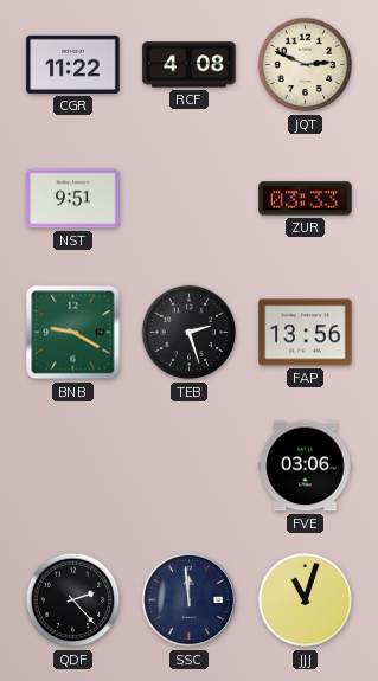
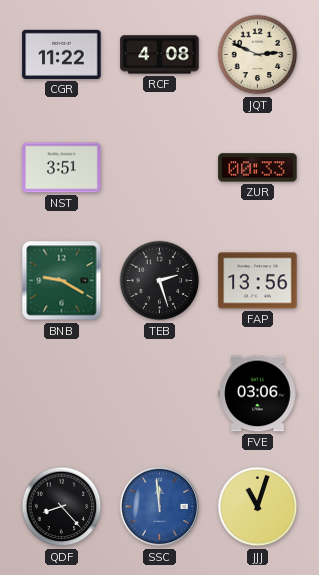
NST: 9:51 -> 3:51 (62, 168)
ZUR: 03:33 -> 00:33 (258, 168)
QDF: 2:23 -> 8:23 (62, 507)
SSC dial: navy -> blue (160, 507)
